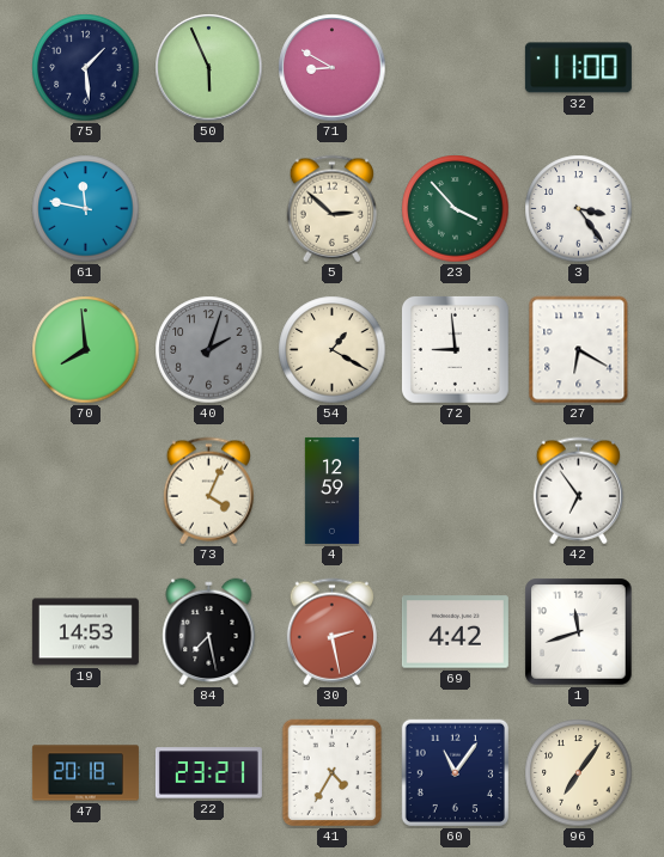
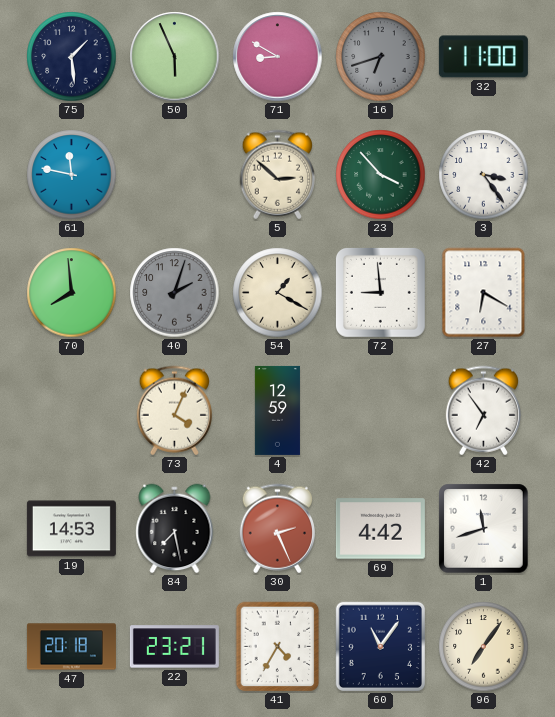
16: none -> 6:42 (381, 57)
30: 2:28 -> 2:26 (277, 529)
